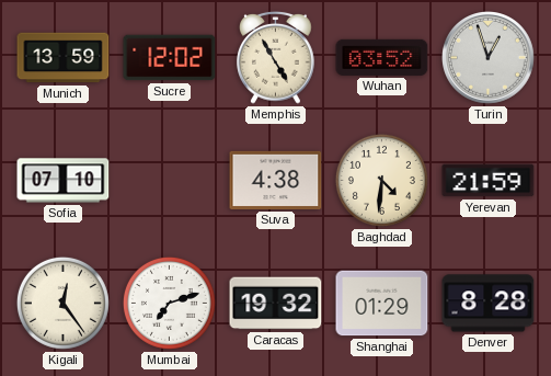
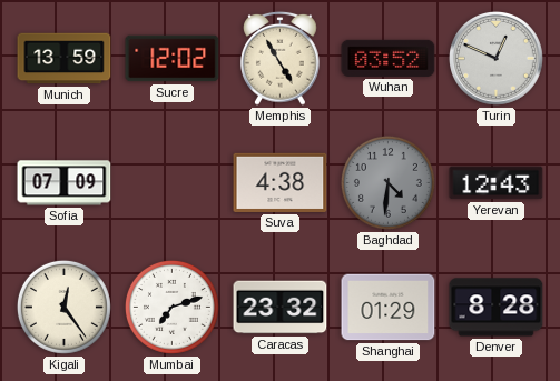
Turin: 12:57 -> 12:49 (497, 59)
Sofia: 07:10 -> 07:09 (65, 183)
Baghdad dial: cream -> grey (387, 182)
Yerevan: 21:59 -> 12:43 (497, 183)
Caracas: 19:32 -> 23:32 (281, 308)
